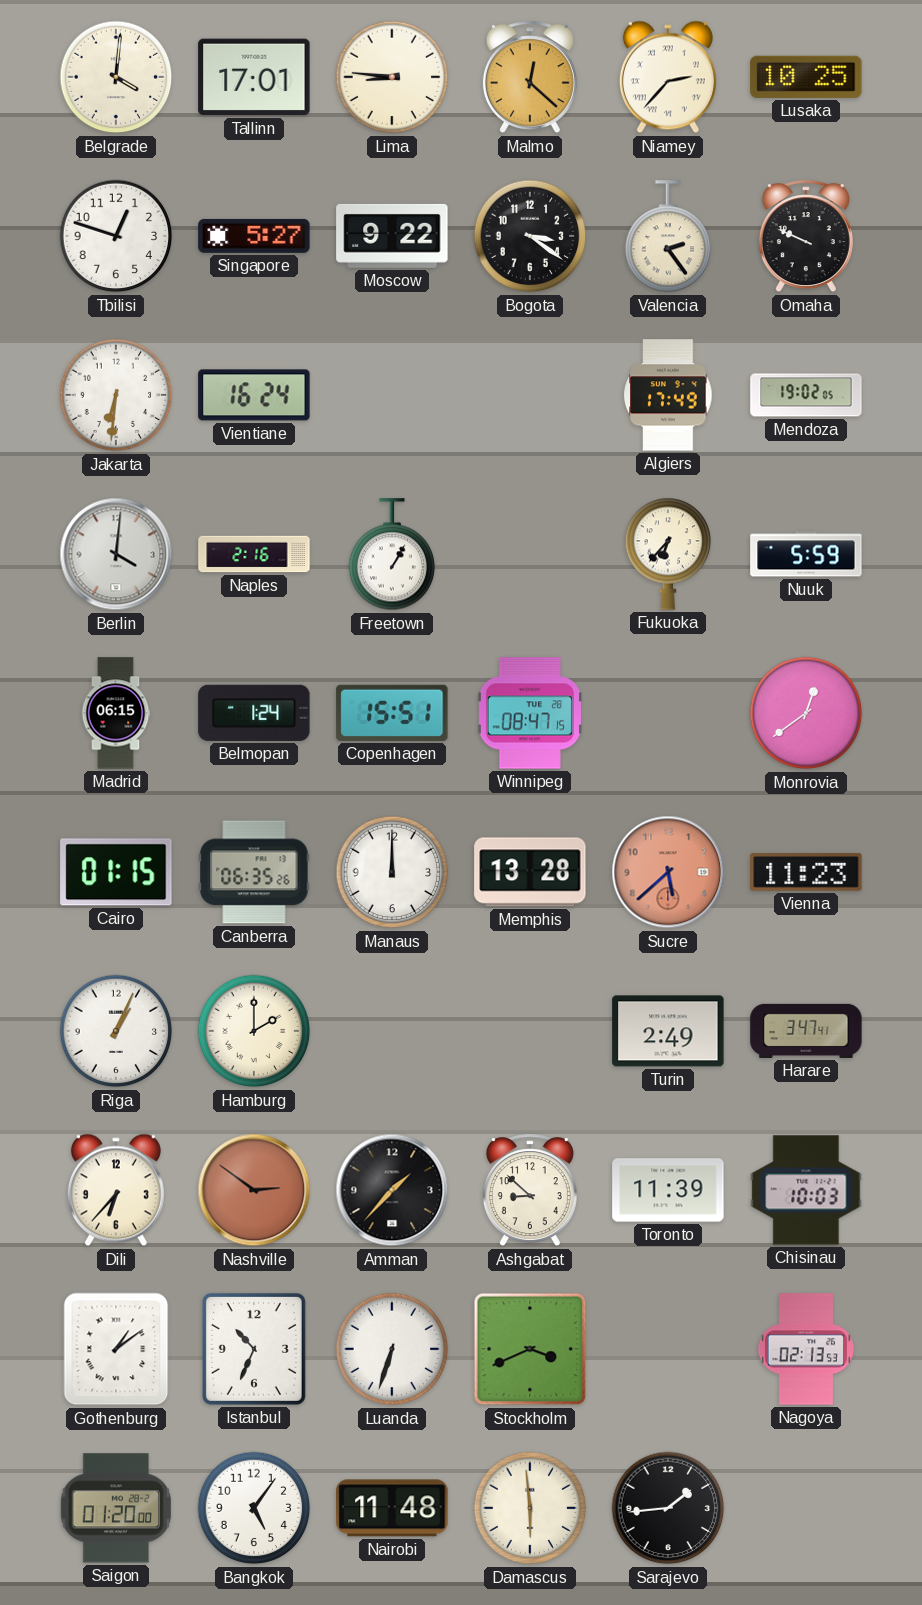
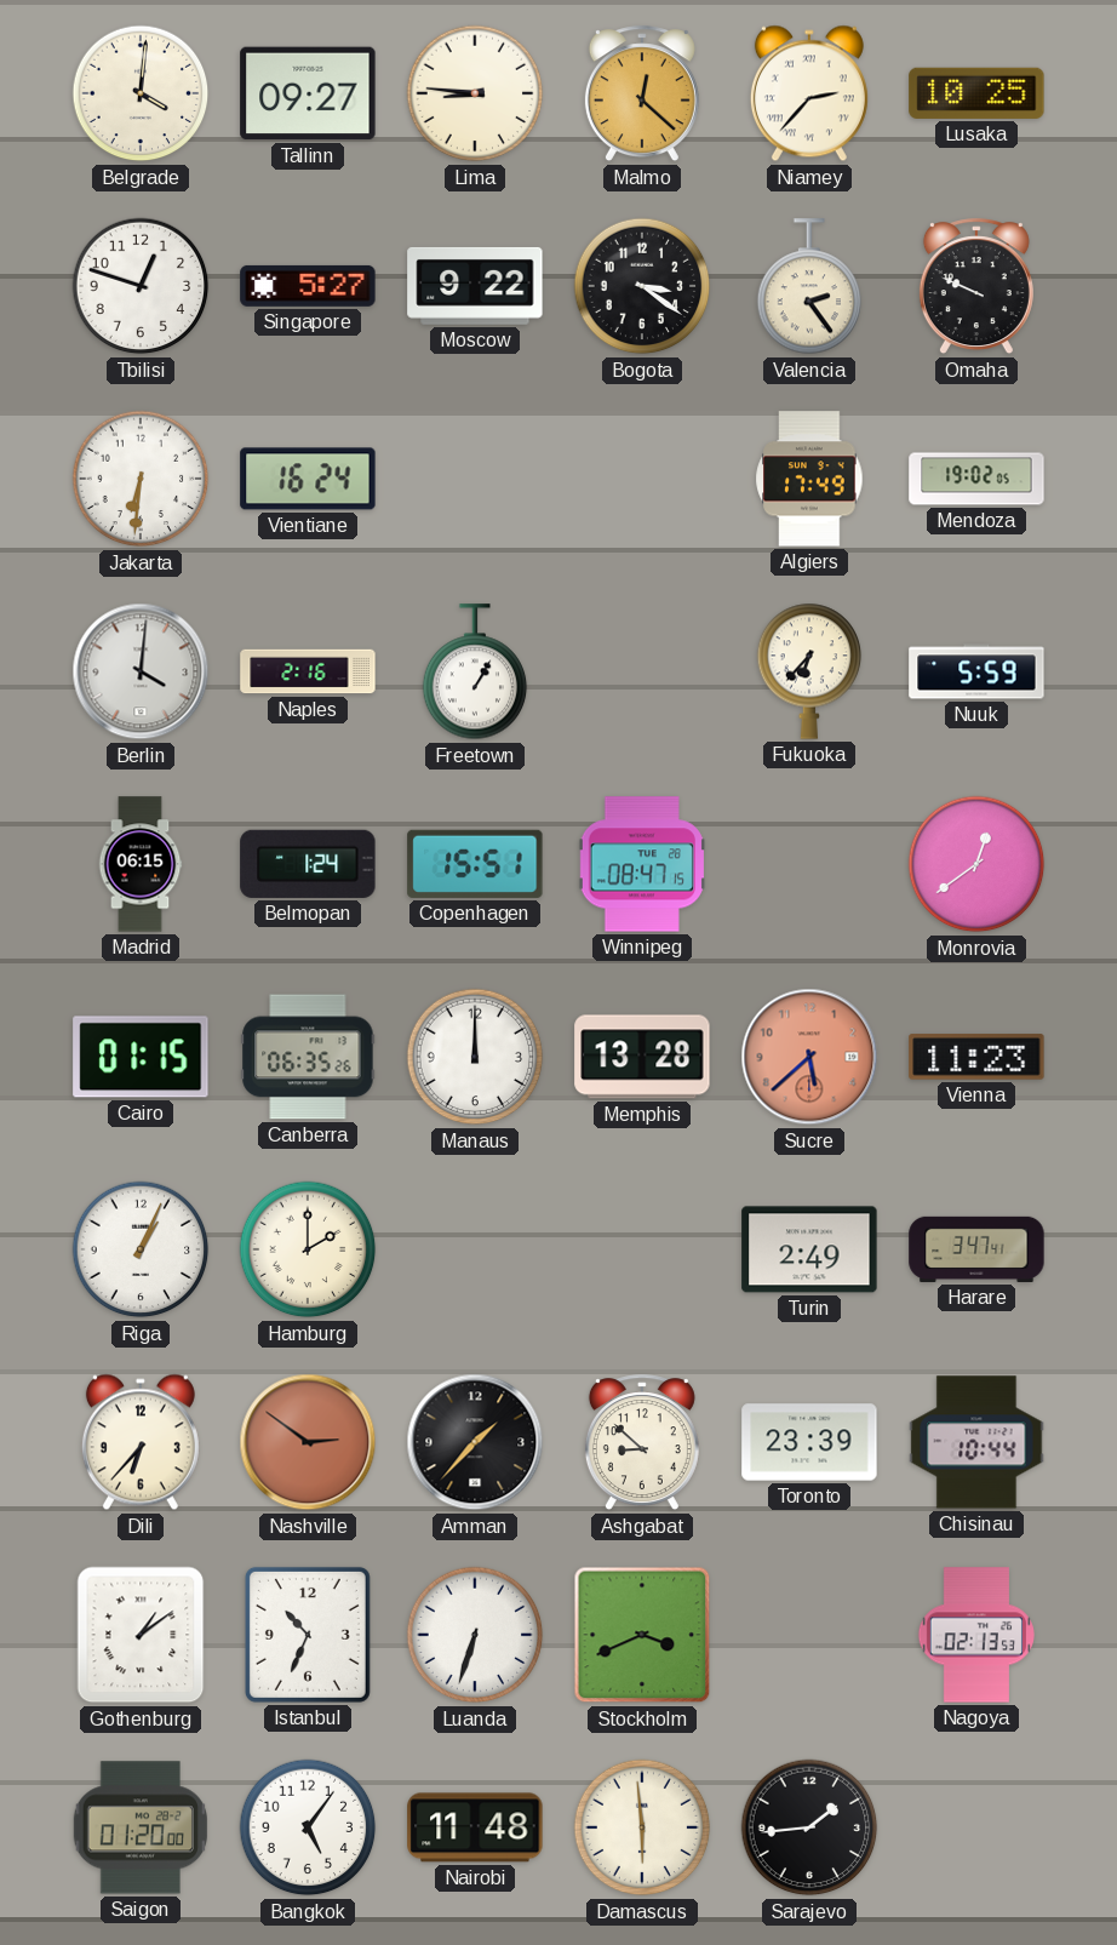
Tallinn: 17:01 -> 09:27 (308, 93)
Toronto: 11:39 -> 23:39 (809, 1442)
Chisinau: 10:03 -> 10:44 (976, 1442)
